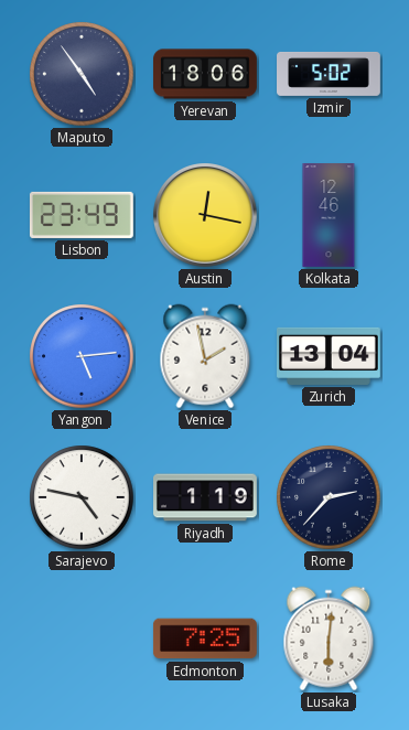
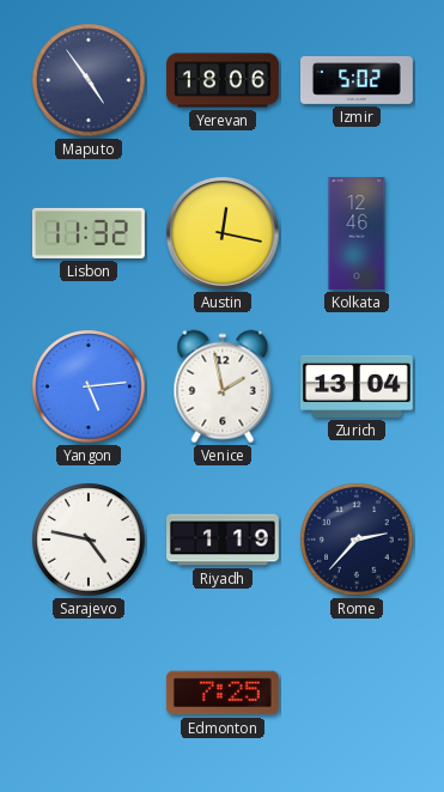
Lisbon: 23:49 -> 11:32 (89, 233)
Lusaka: 6:01 -> none (329, 638)
